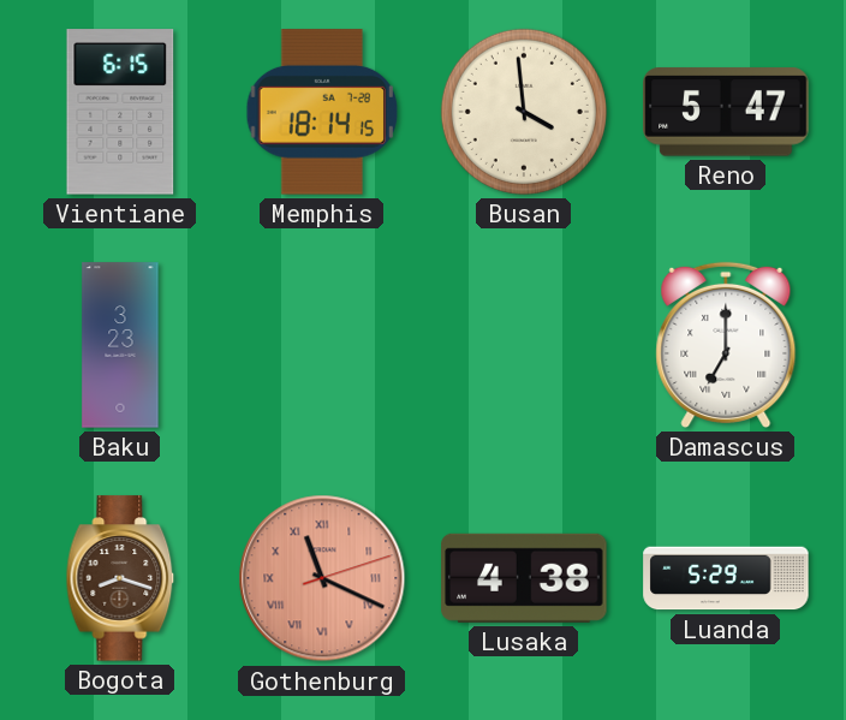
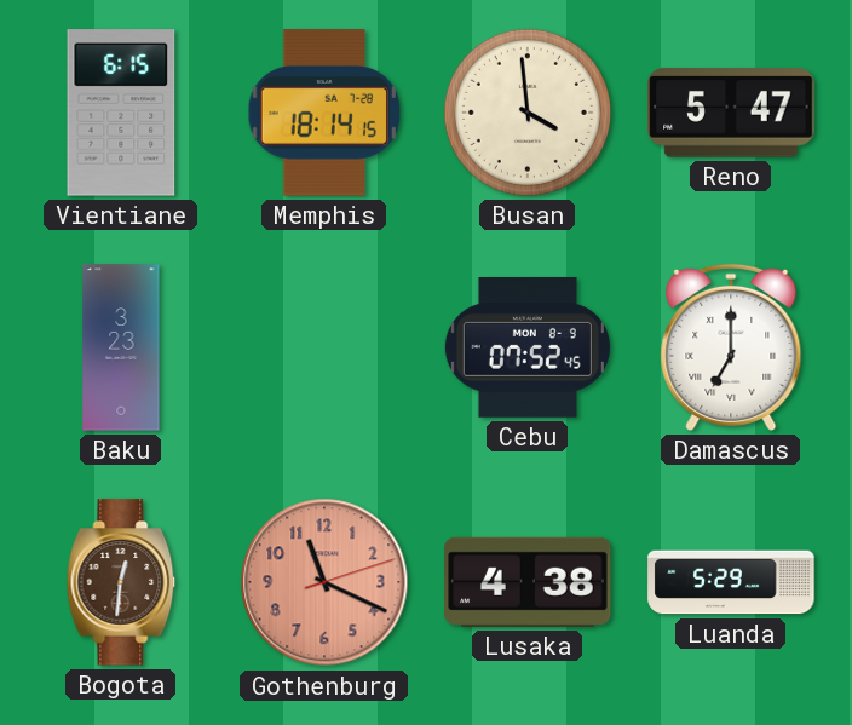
Cebu: none -> 07:52 (528, 347)
Bogota: 8:18 -> 12:31 (121, 582)
Gothenburg numerals: Roman -> Arabic (324, 582)
